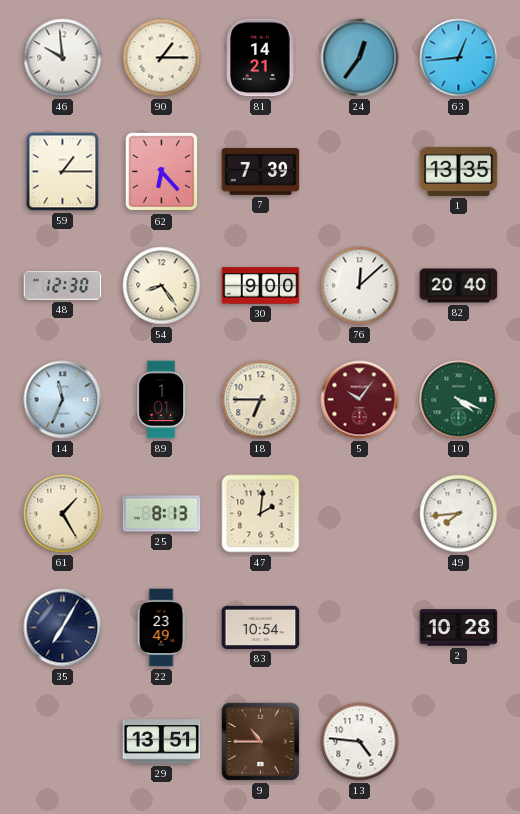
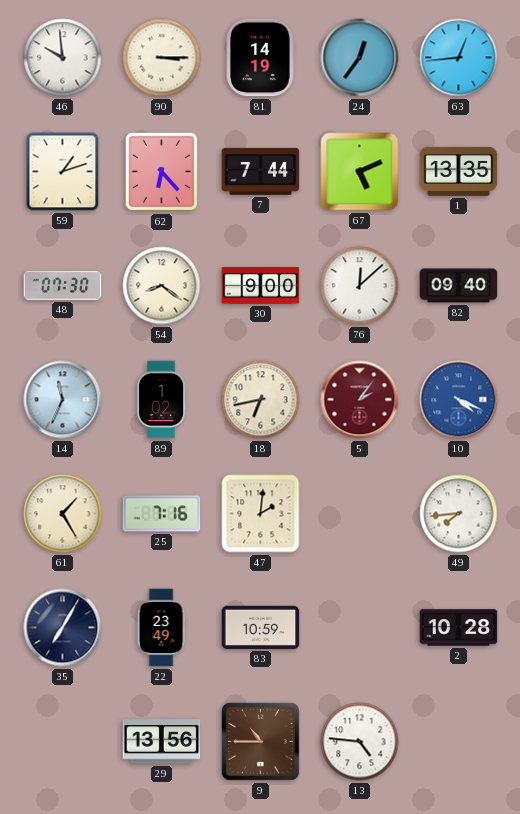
90: 1:15 -> 3:15 (162, 58)
81: 14:21 -> 14:19 (261, 58)
59: 1:15 -> 1:12 (63, 172)
7: 7:39 -> 7:44 (261, 171)
67: none -> 5:11 (360, 172)
48: 12:30 -> 07:30 (63, 285)
54: 8:24 -> 8:21 (162, 286)
82: 20:40 -> 09:40 (459, 286)
89: 1:01 -> 1:02 (162, 400)
18: 6:45 -> 6:43 (261, 400)
5: 10:06 -> 2:06 (360, 400)
10 dial: green -> blue (459, 400)
25: 8:13 -> 7:16 (162, 514)
83: 10:54 -> 10:59 (261, 627)
29: 13:51 -> 13:56 (162, 742)
